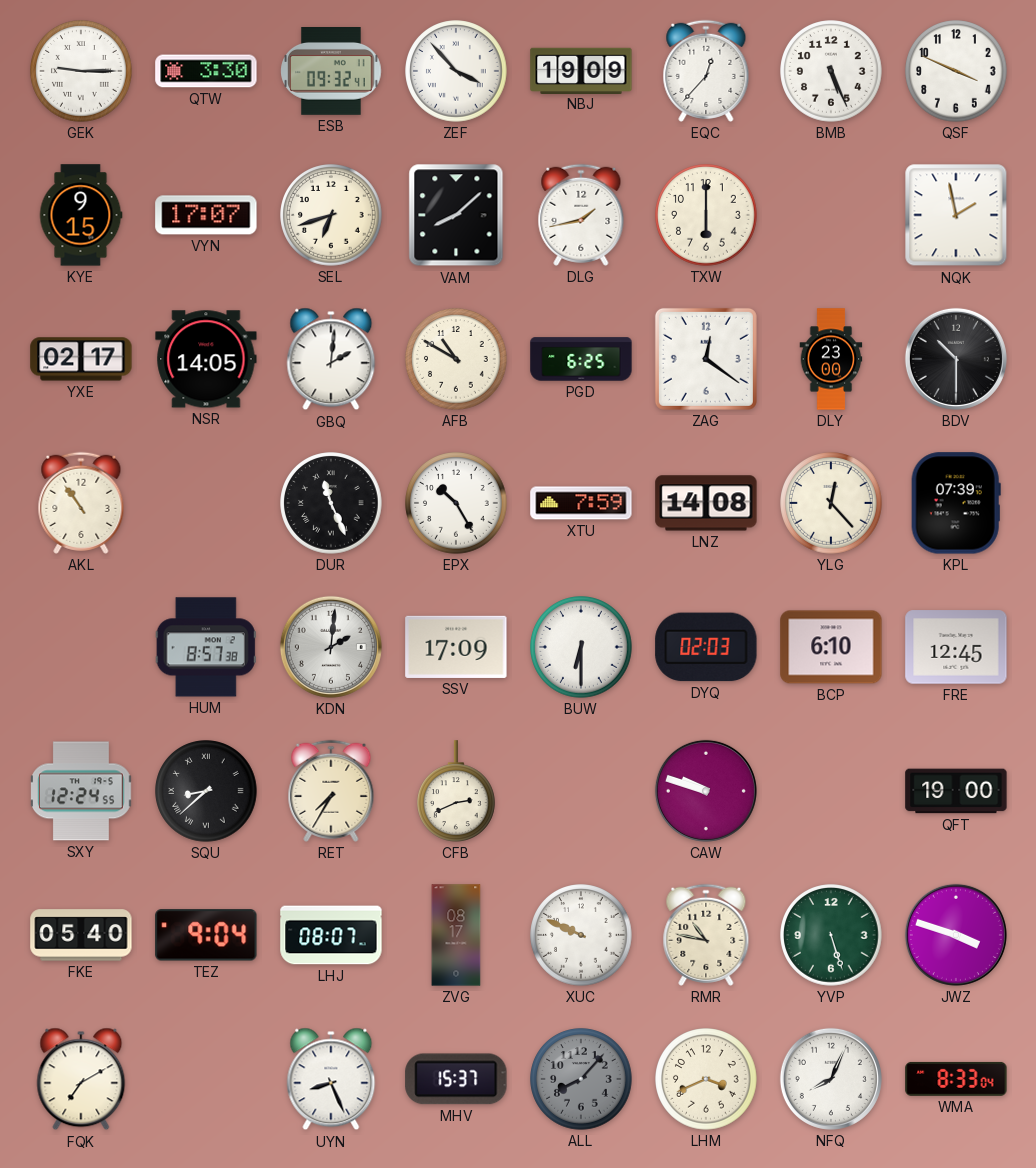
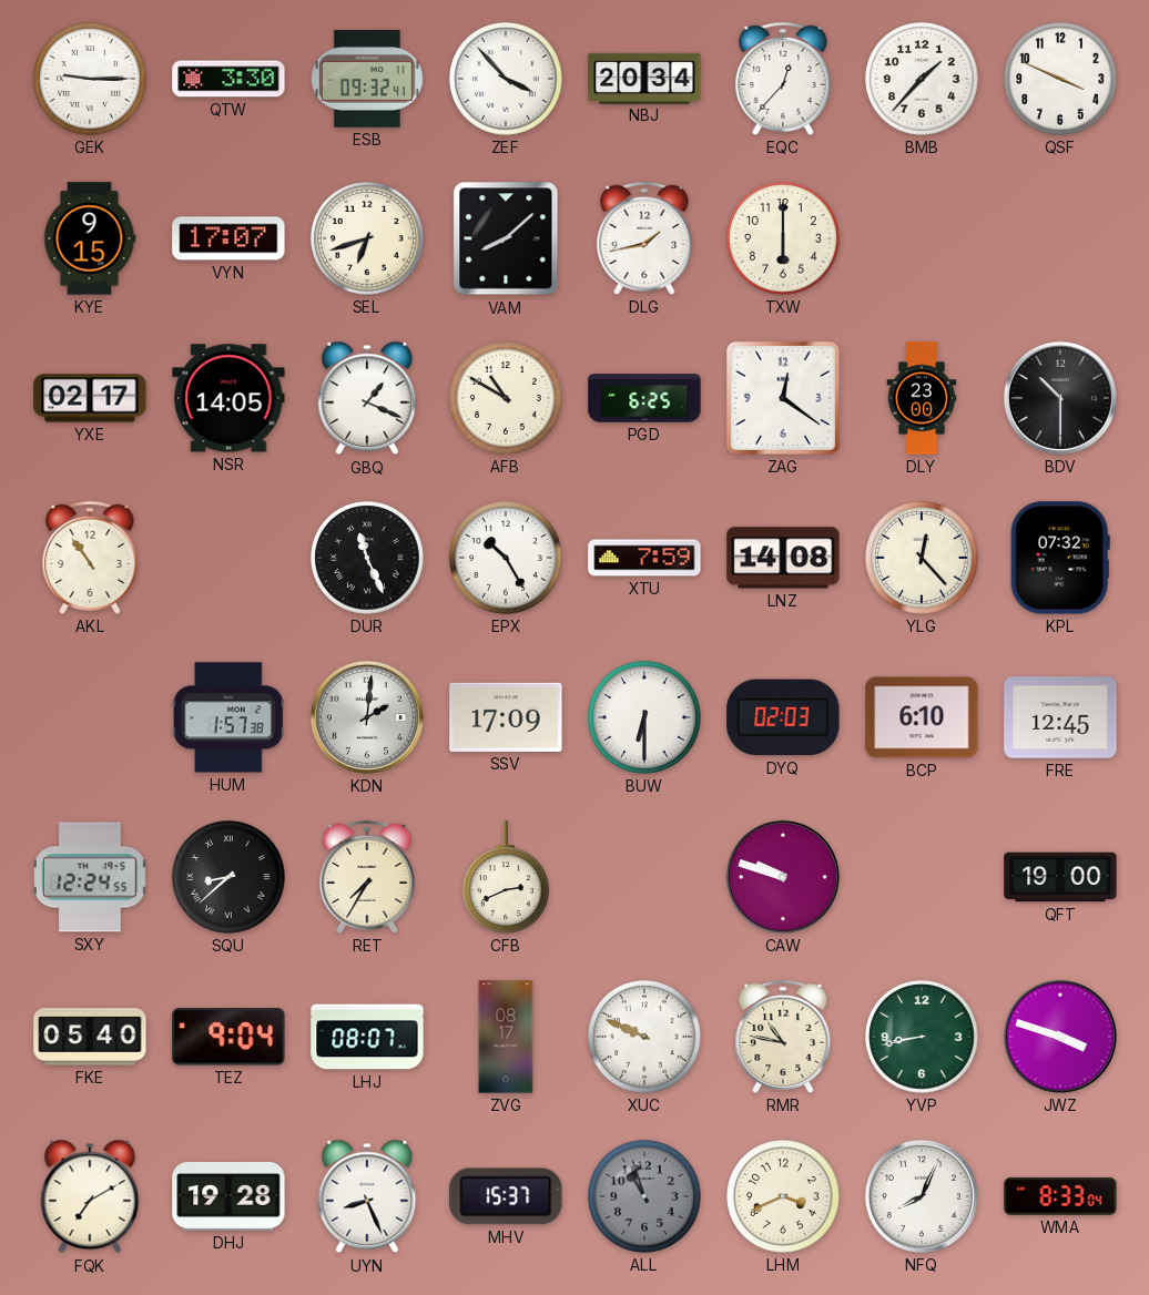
NBJ: 19:09 -> 20:34 (644, 78)
BMB: 5:26 -> 1:37 (922, 79)
NQK: 1:58 -> none (956, 215)
GBQ: 2:01 -> 1:19 (367, 398)
KPL: 07:39 -> 07:32 (1060, 558)
HUM: 8:57 -> 1:57 (228, 717)
YVP: 5:27 -> 8:43 (922, 1037)
DHJ: none -> 19:28 (228, 1196)
ALL: 8:07 -> 10:57 (644, 1196)
